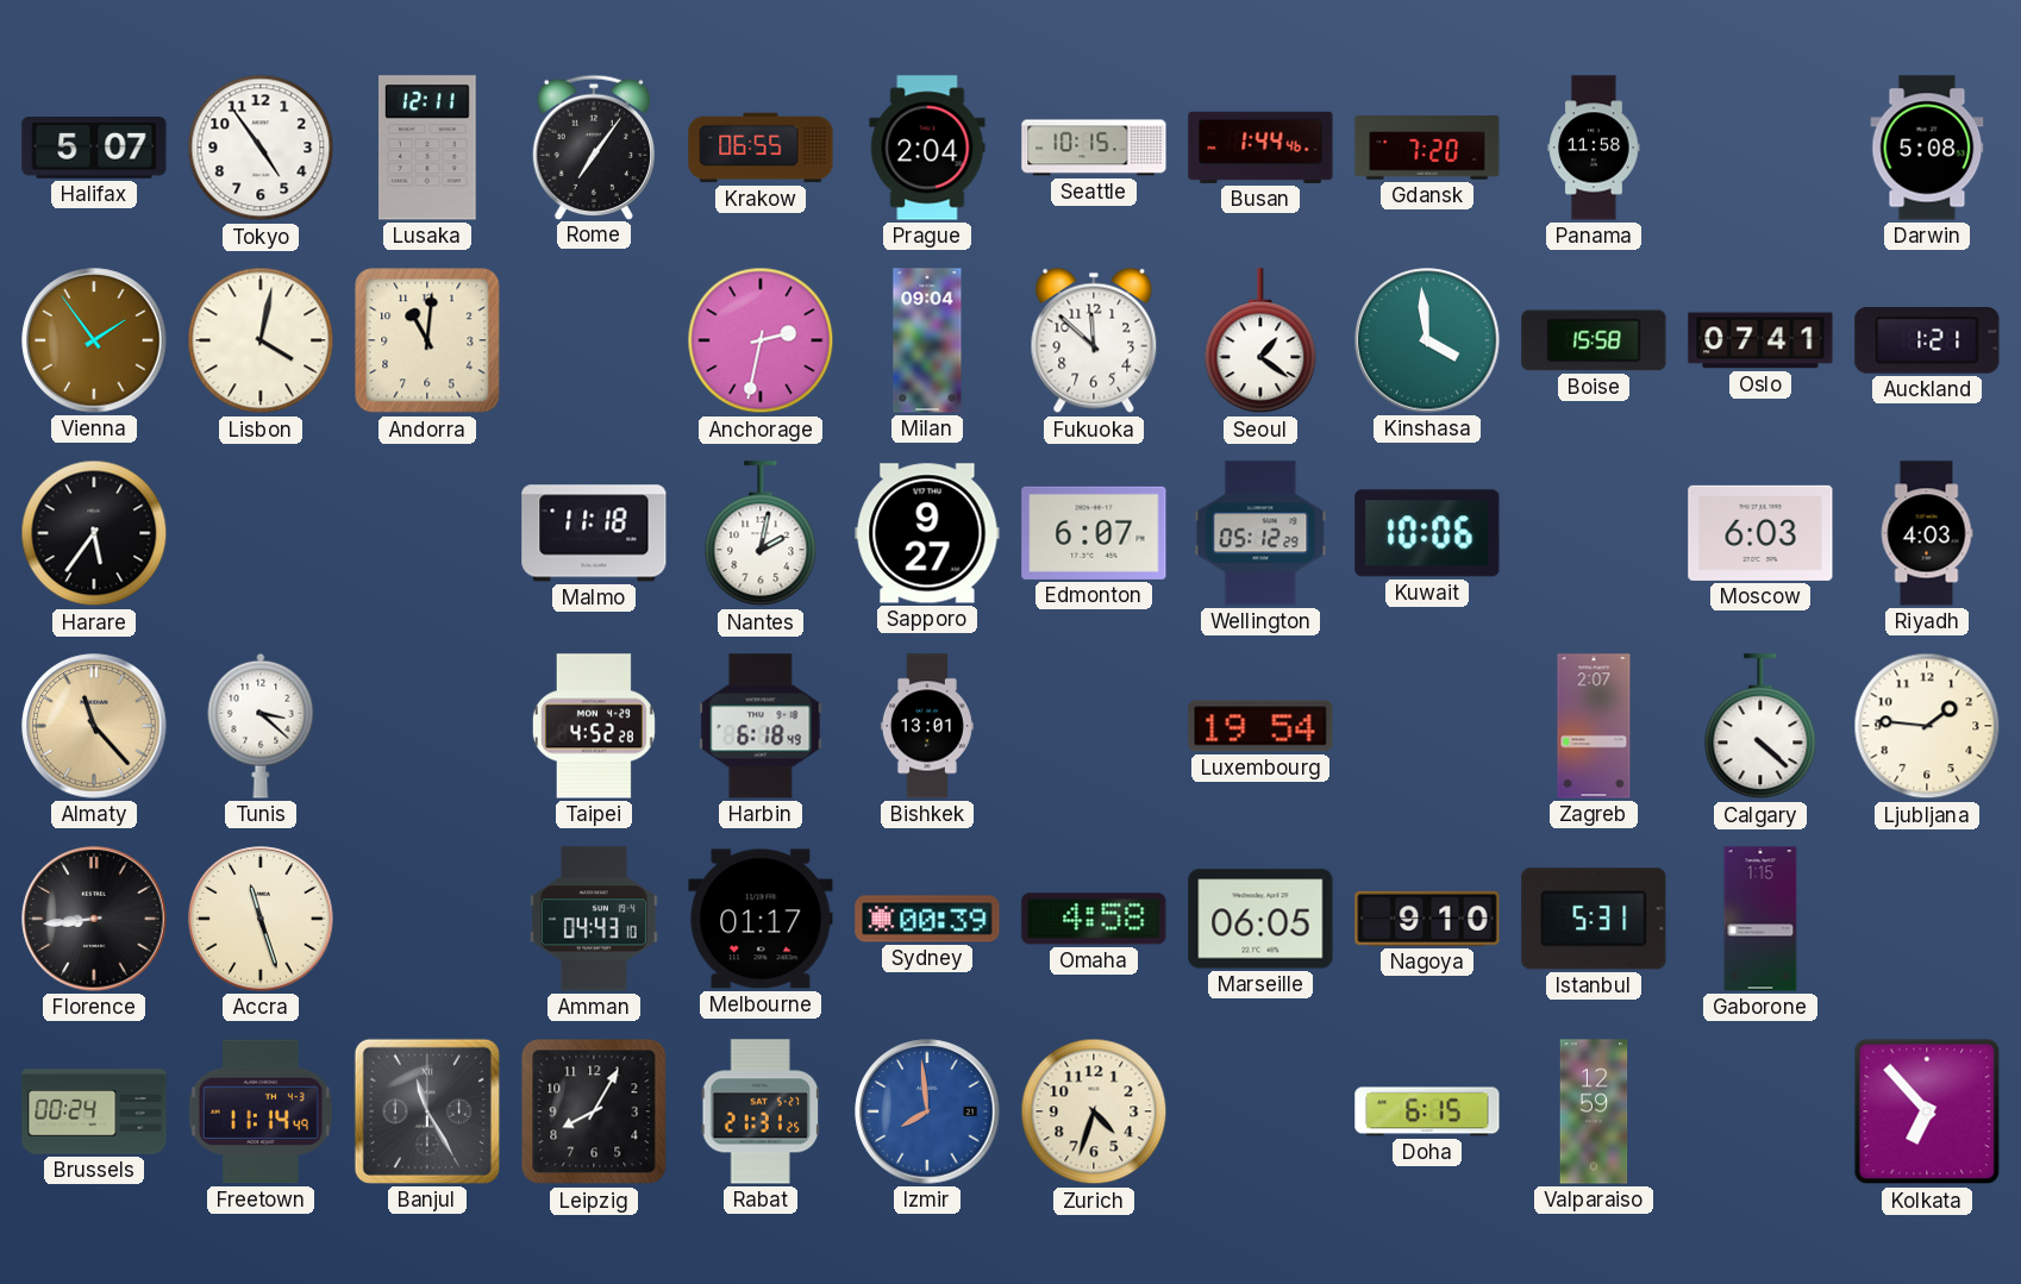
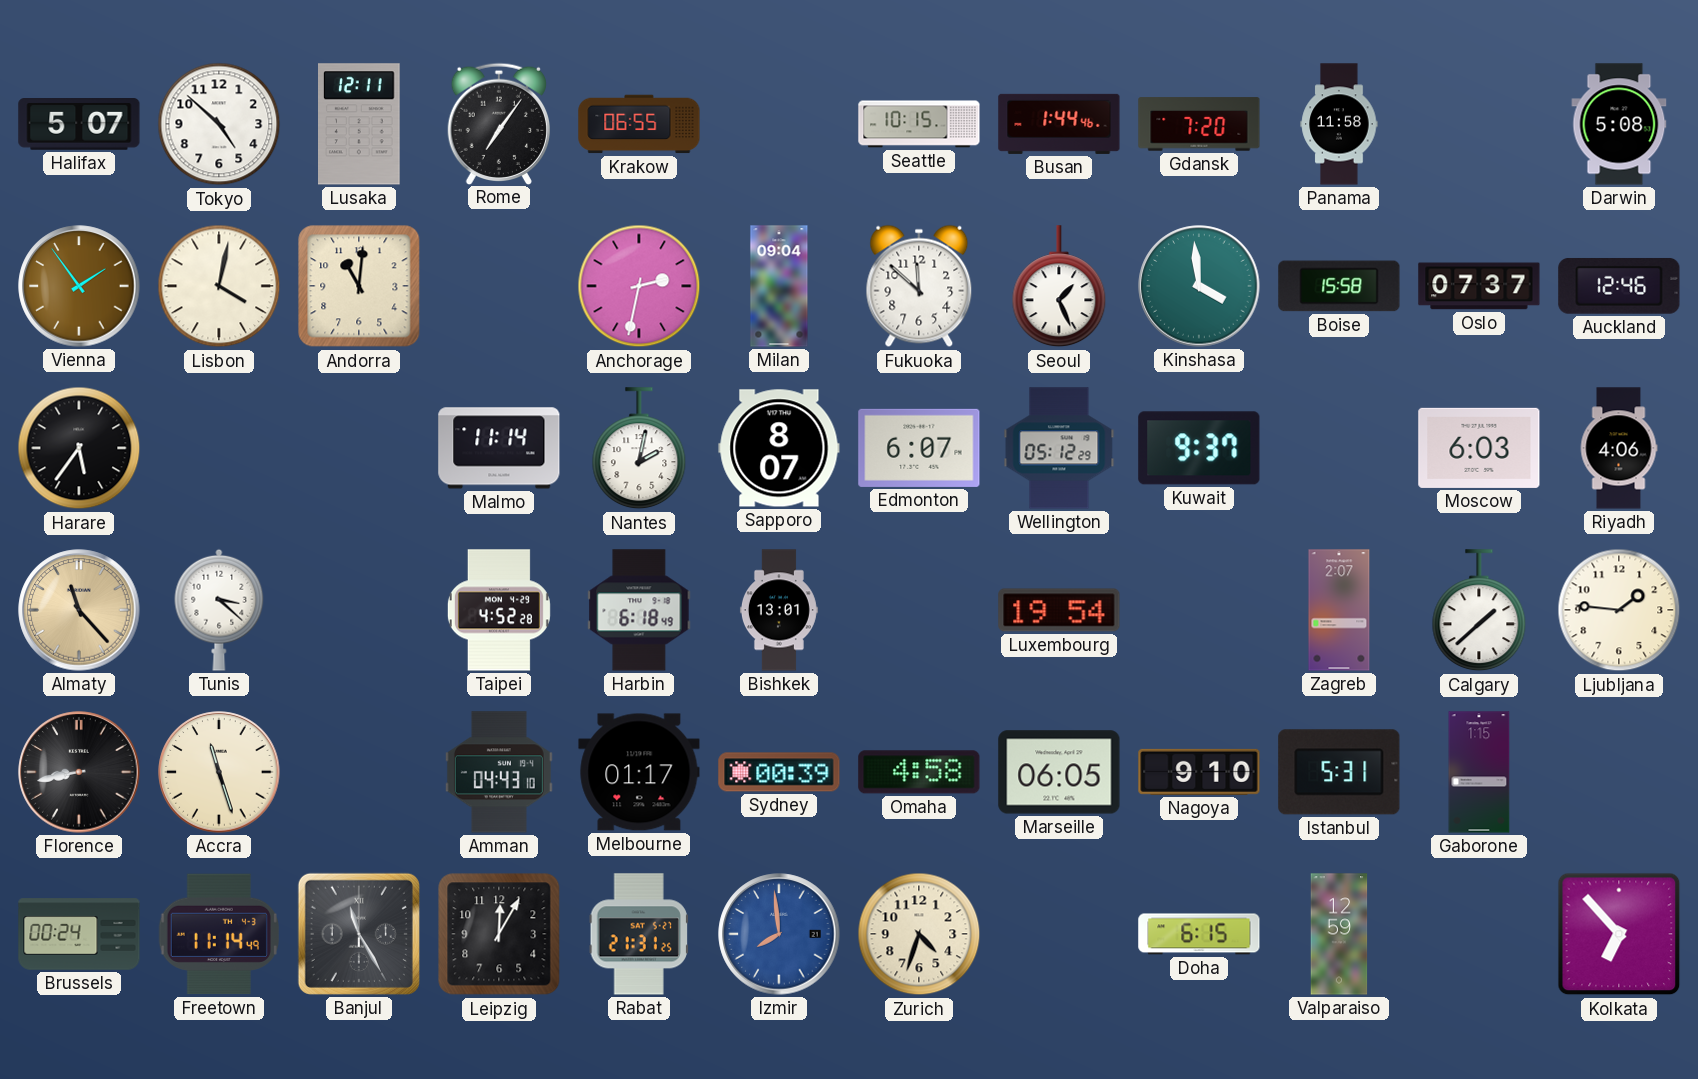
Tokyo: 4:54 -> 4:52 (219, 124)
Prague: 2:04 -> none (927, 148)
Seoul: 1:21 -> 1:26 (1059, 287)
Oslo: 07:41 -> 07:37 (1479, 286)
Auckland: 1:21 -> 12:46 (1619, 286)
Malmo: 11:18 -> 11:14 (499, 448)
Sapporo: 9:27 -> 8:07 (779, 448)
Kuwait: 10:06 -> 9:37 (1199, 448)
Riyadh: 4:03 -> 4:06 (1619, 448)
Calgary: 4:22 -> 1:38 (1479, 611)
Florence: 8:44 -> 8:43 (79, 772)
Leipzig: 8:05 -> 12:05 (499, 934)
